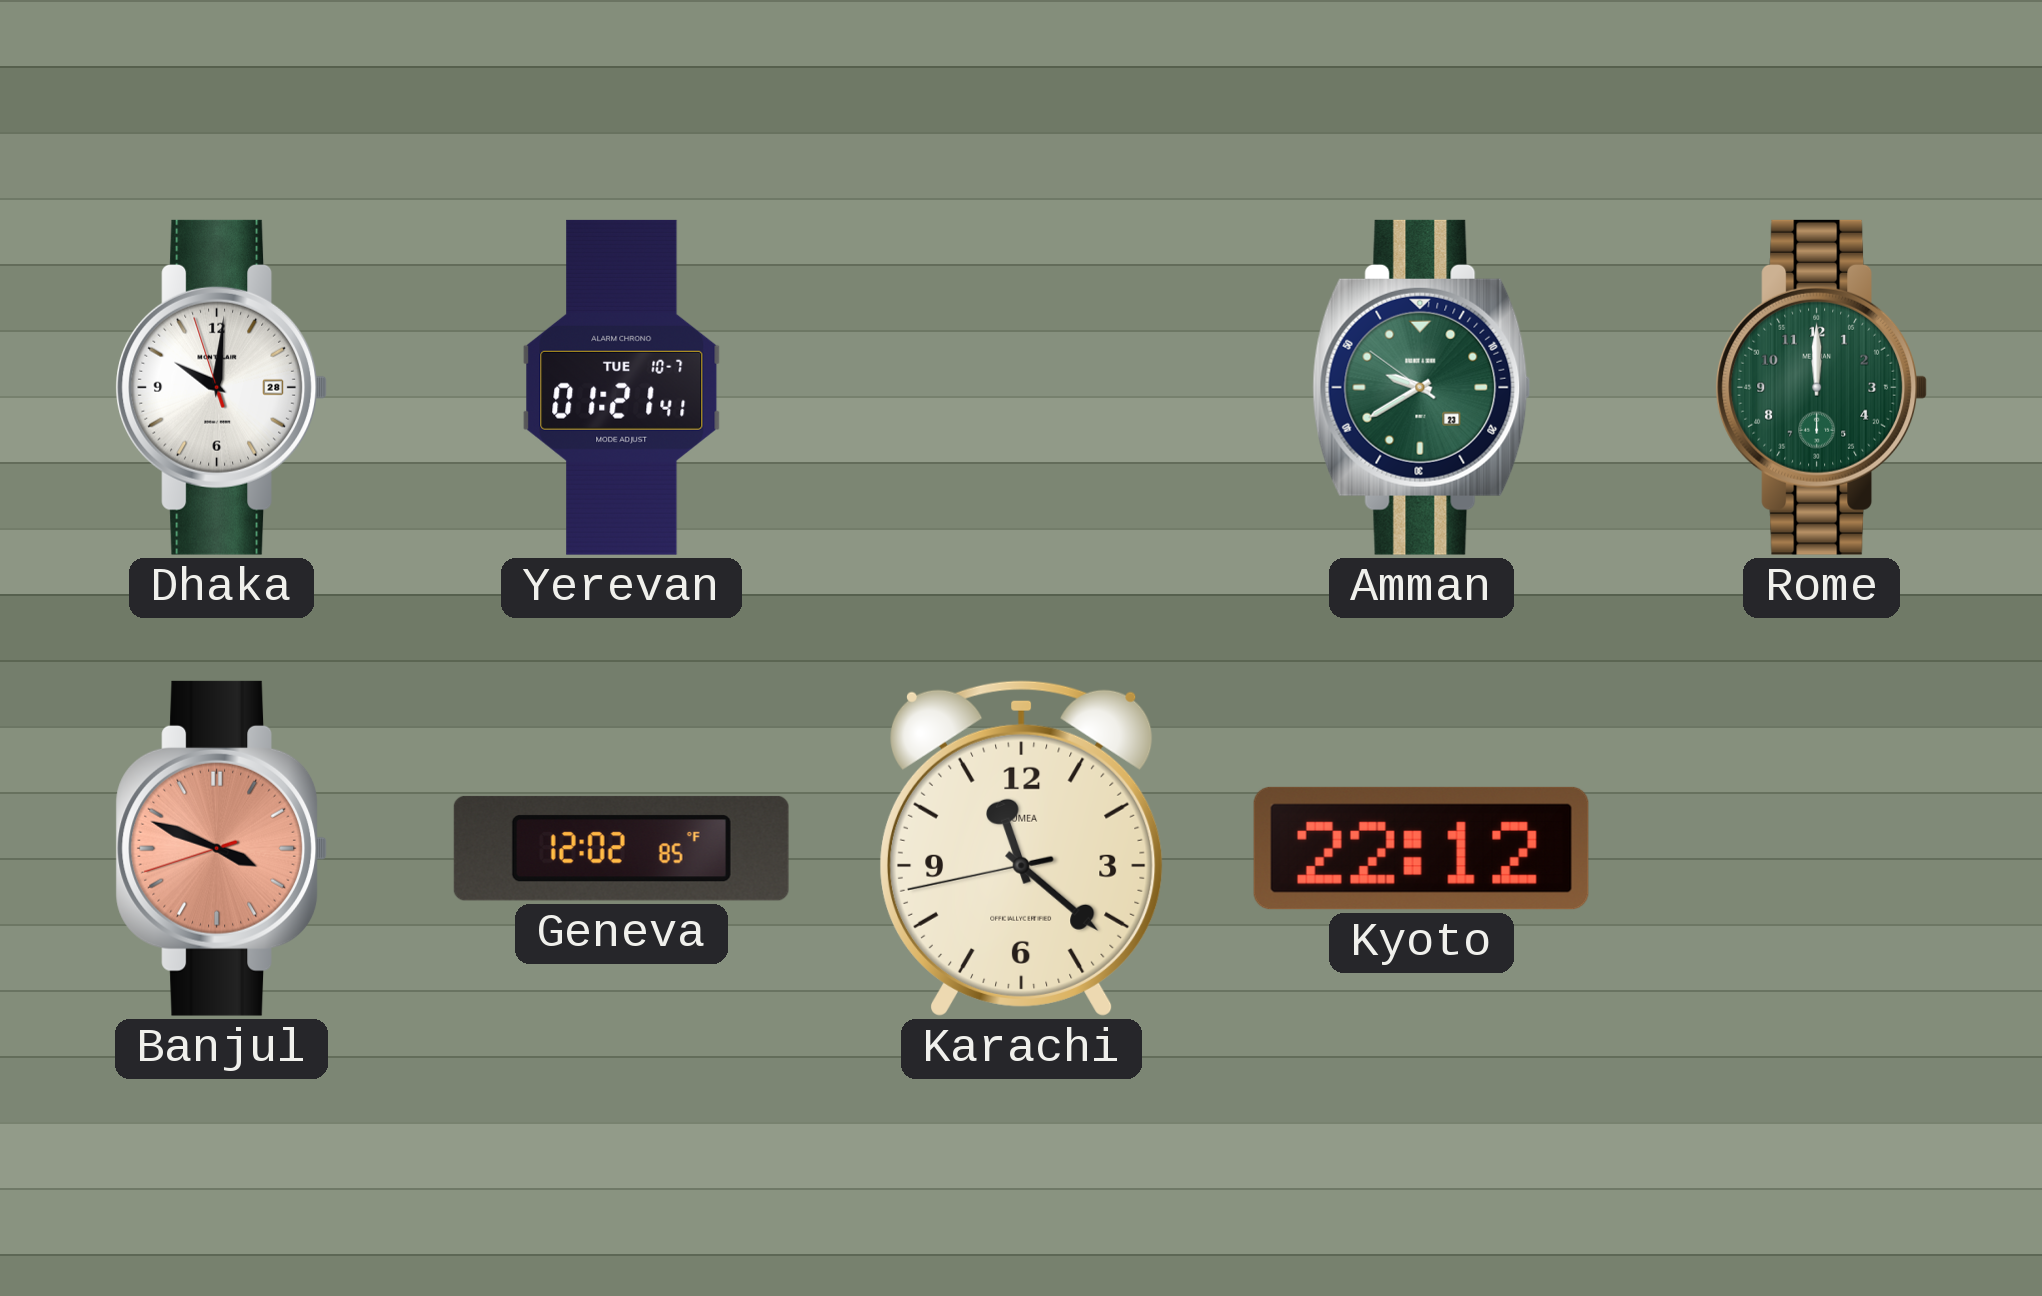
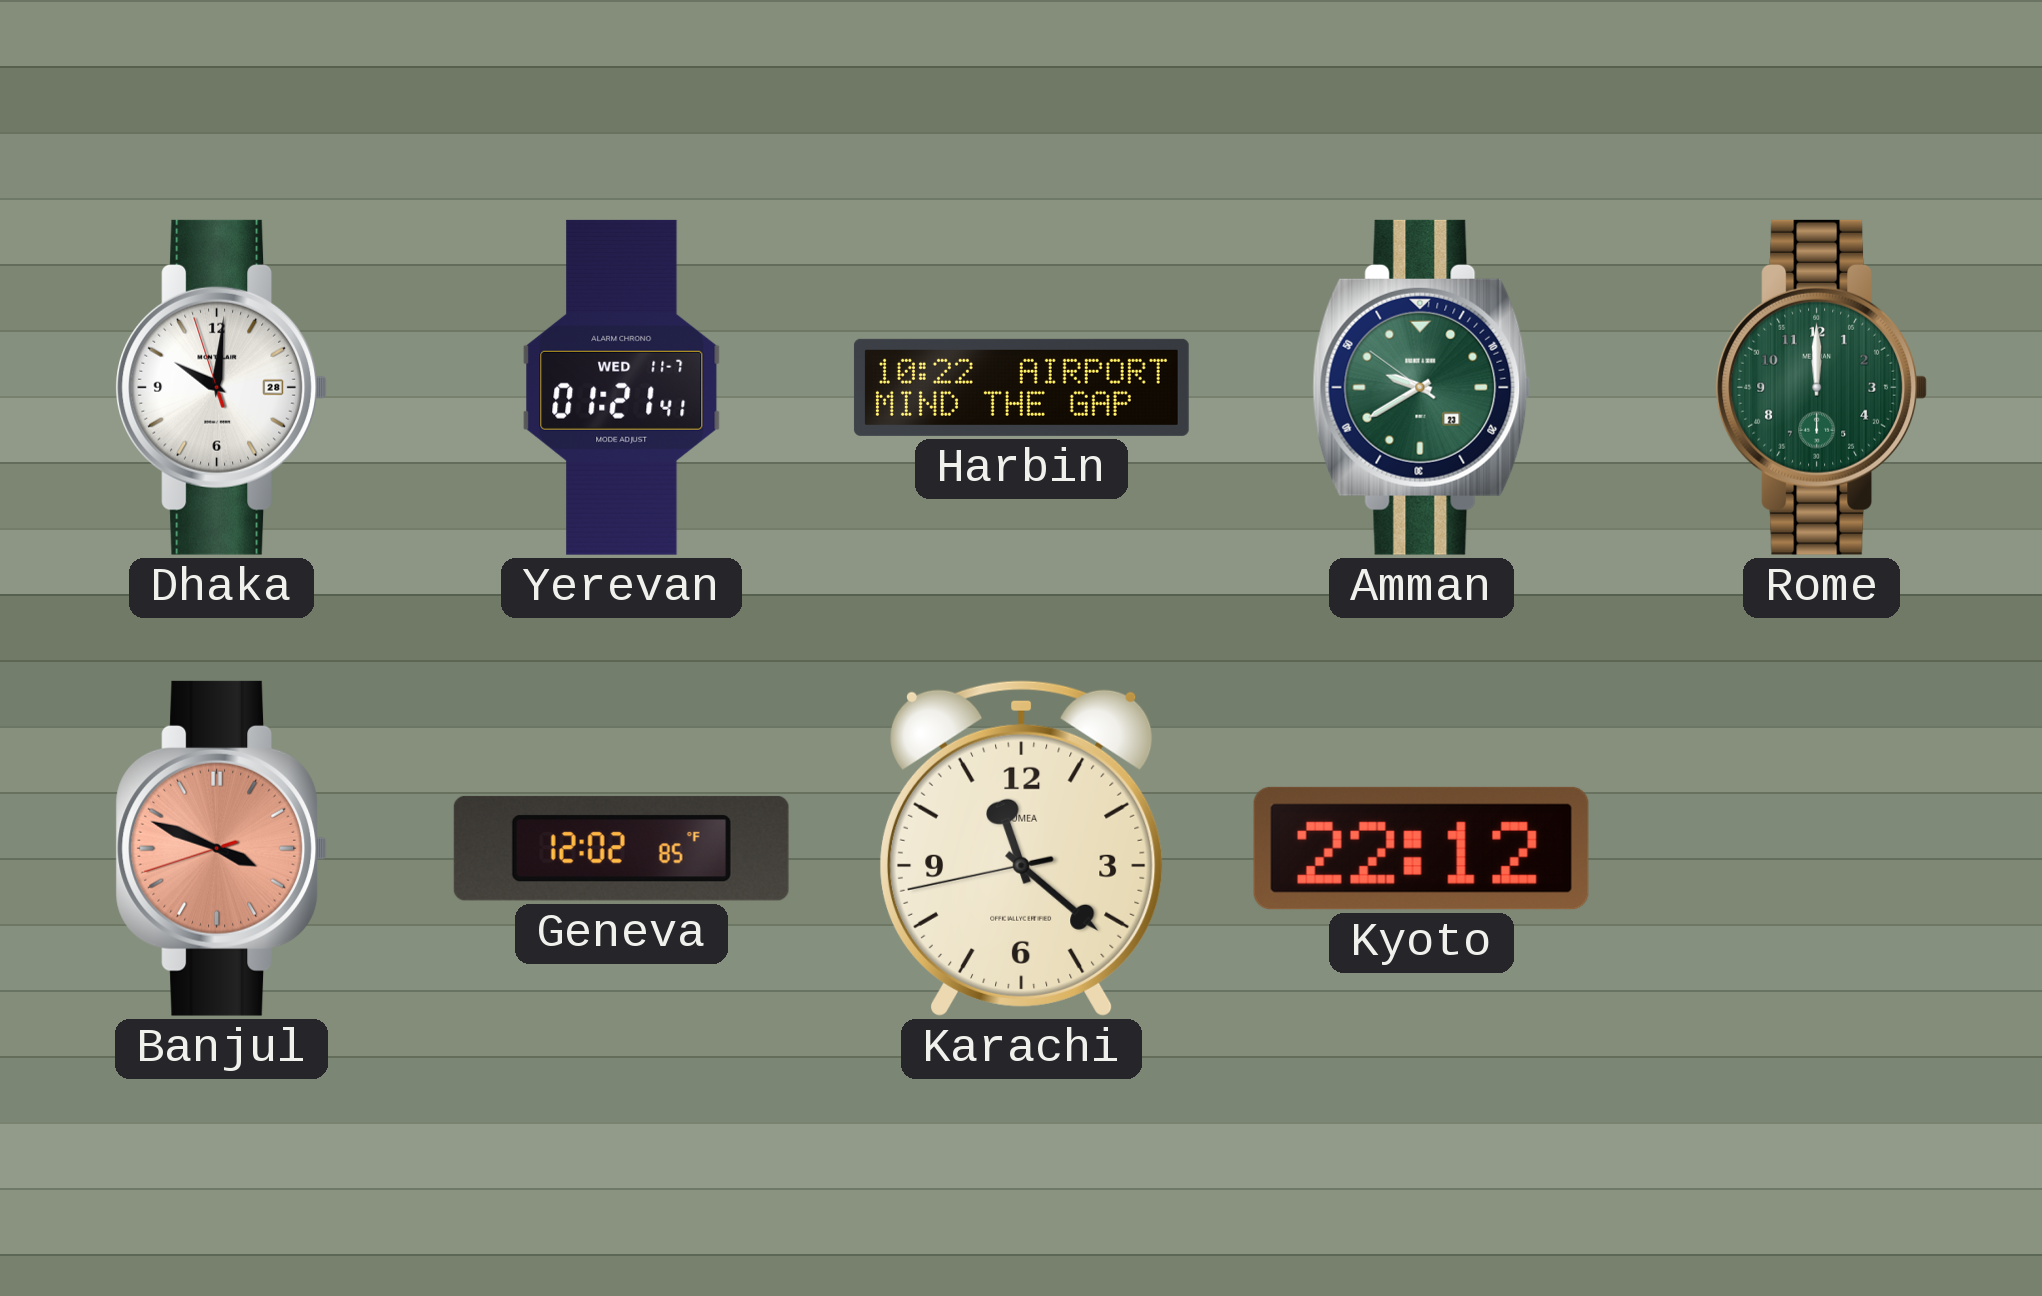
Yerevan date: TUE 10-7 -> WED 11-7 (622, 387)
Harbin: none -> 10:22 (1021, 387)
